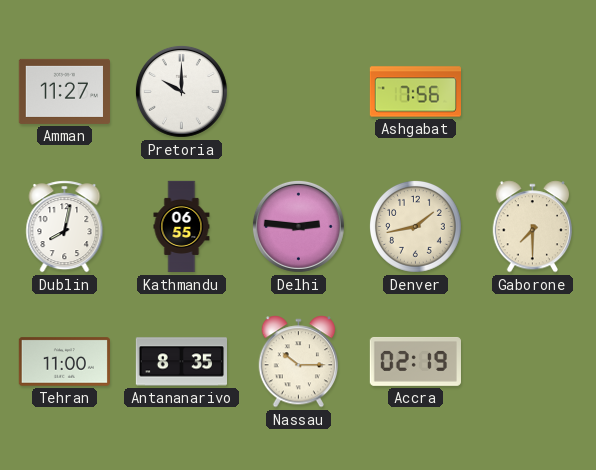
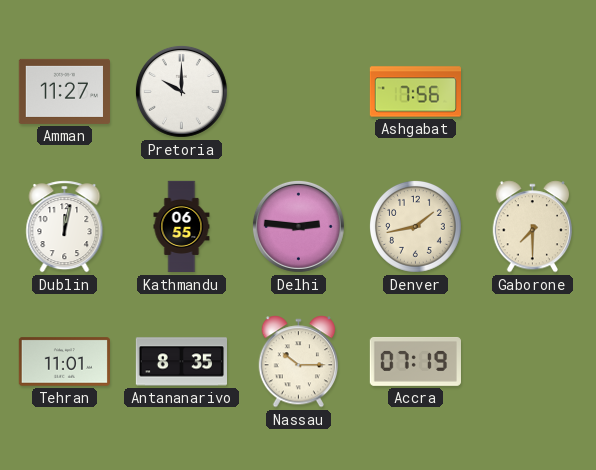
Dublin: 8:02 -> 12:02 (65, 227)
Tehran: 11:00 -> 11:01 (64, 362)
Accra: 02:19 -> 07:19 (415, 361)
